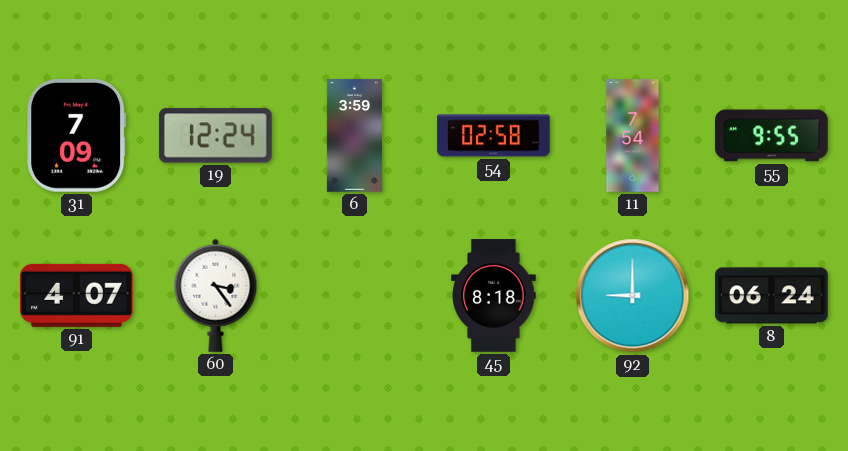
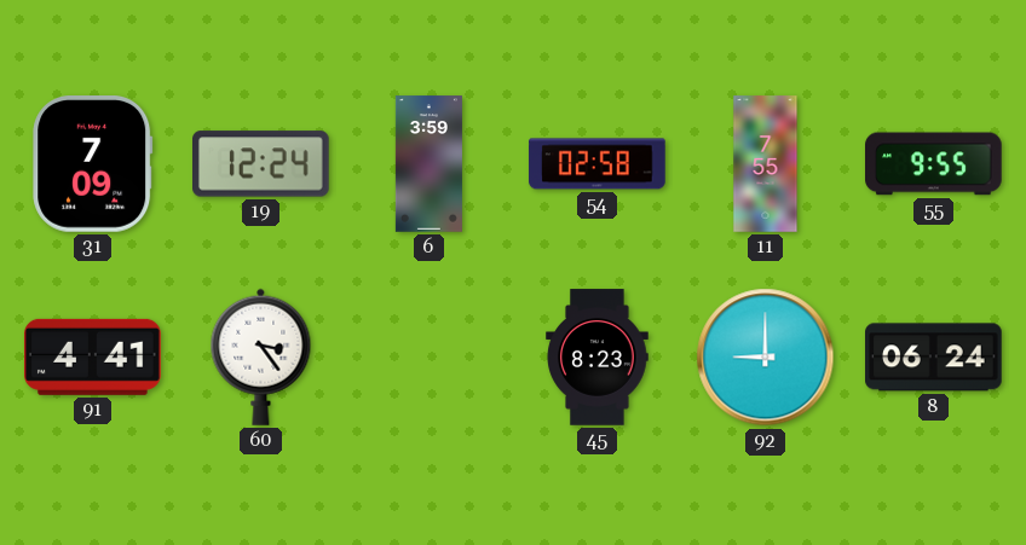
11: 7:54 -> 7:55 (766, 164)
91: 4:07 -> 4:41 (93, 356)
45: 8:18 -> 8:23 (598, 358)
